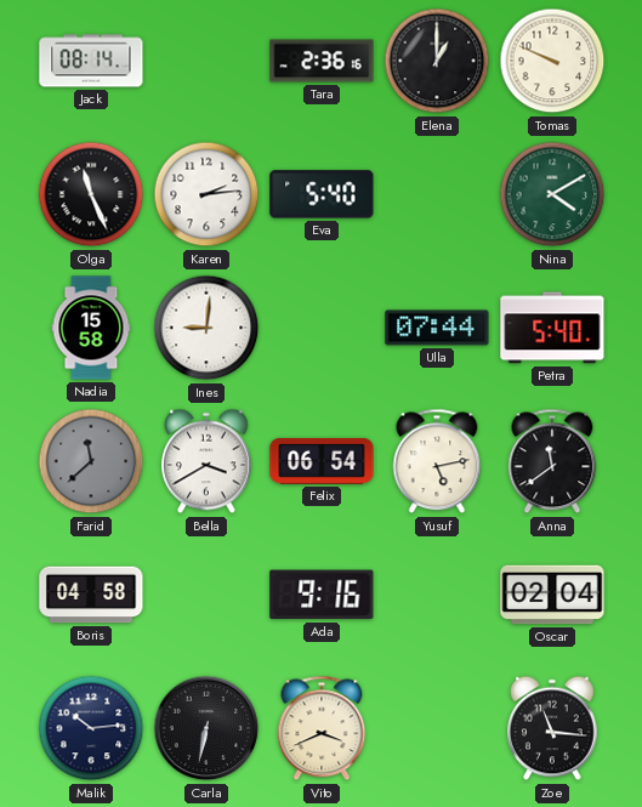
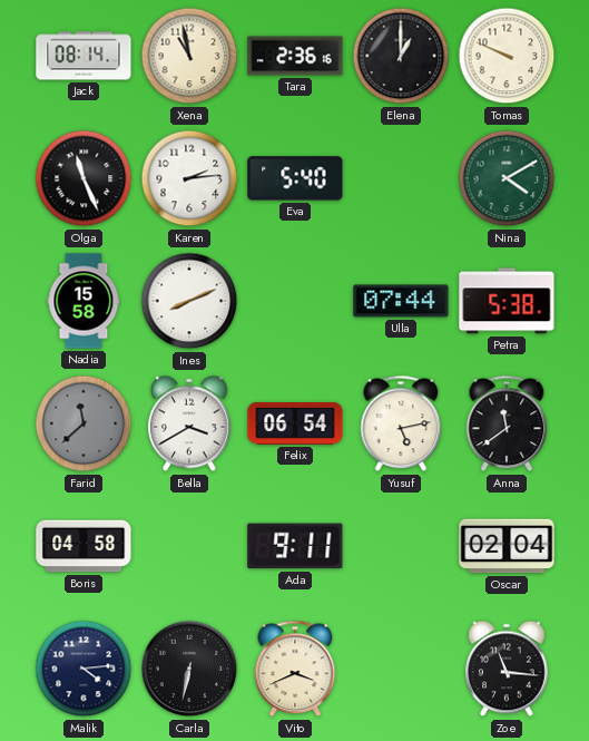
Xena: none -> 10:58 (189, 56)
Ines: 9:01 -> 8:11 (189, 301)
Petra: 5:40 -> 5:38 (507, 301)
Ada: 9:16 -> 9:11 (295, 546)
Malik: 10:14 -> 4:14 (84, 669)
